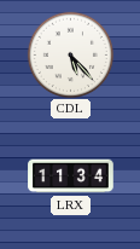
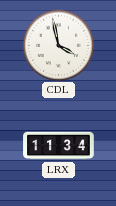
CDL: 5:23 -> 3:58 (58, 45)
